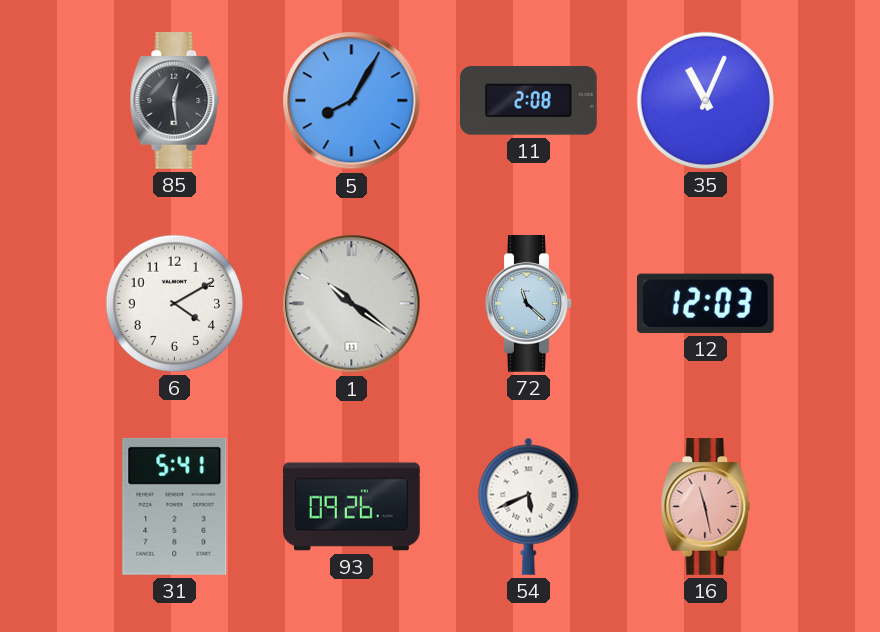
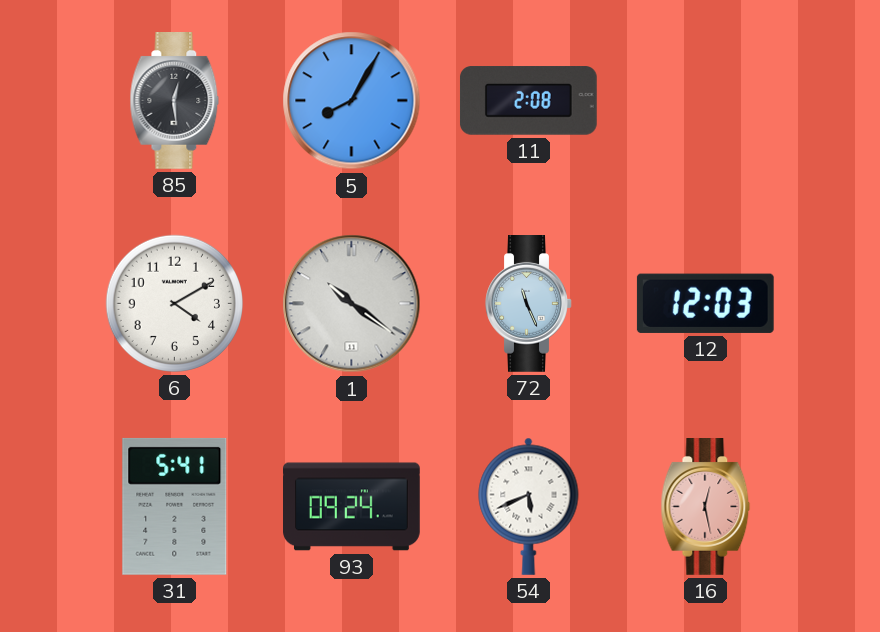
35: 11:04 -> none (705, 100)
72: 11:22 -> 11:26 (529, 304)
93: 09:26 -> 09:24 (352, 507)
16: 11:28 -> 12:28 (706, 507)
